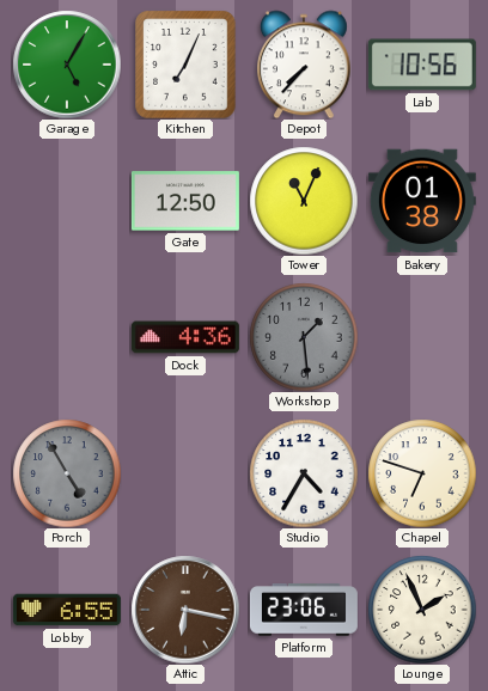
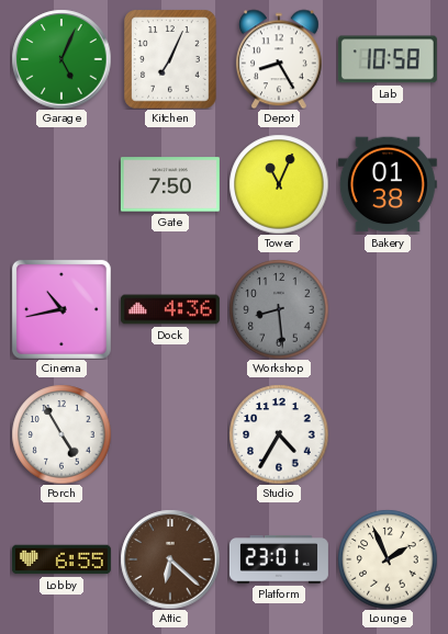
Garage: 5:05 -> 5:04 (61, 59)
Depot: 7:37 -> 8:25 (279, 59)
Lab: 10:56 -> 10:58 (388, 59)
Gate: 12:50 -> 7:50 (170, 184)
Cinema: none -> 10:43 (61, 309)
Workshop: 1:29 -> 8:29 (279, 309)
Porch dial: grey -> white (61, 434)
Chapel: 6:48 -> none (422, 473)
Attic: 6:17 -> 6:22 (170, 559)
Platform: 23:06 -> 23:01 (279, 559)
